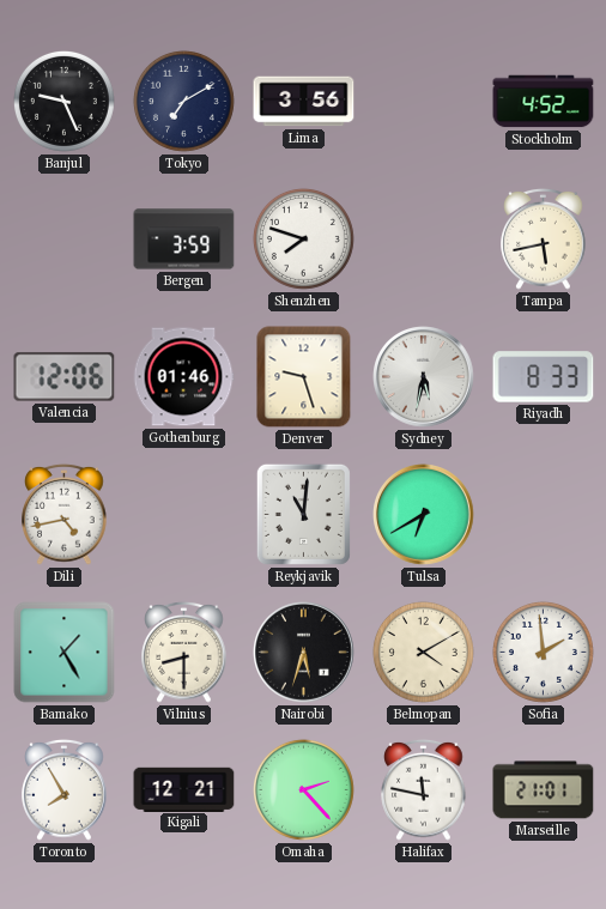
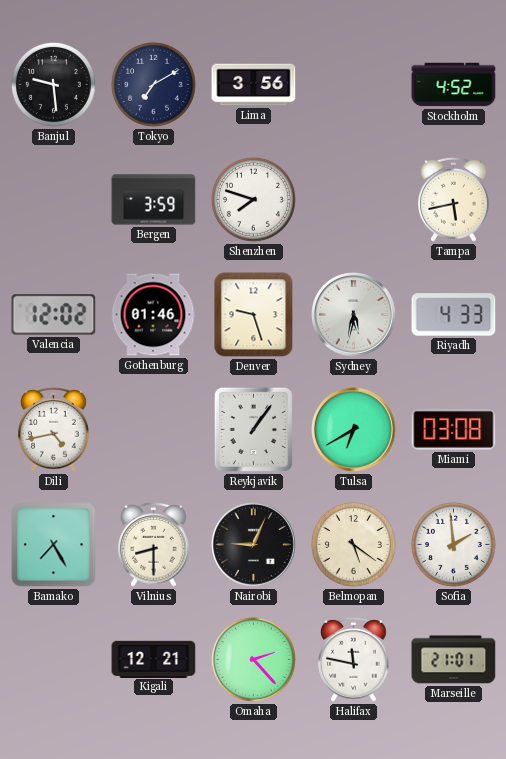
Banjul: 9:26 -> 9:29 (53, 84)
Valencia: 12:06 -> 12:02 (54, 315)
Riyadh: 8:33 -> 4:33 (454, 315)
Reykjavik: 11:01 -> 1:06 (253, 429)
Miami: none -> 03:08 (454, 429)
Bamako: 1:25 -> 7:25 (54, 545)
Nairobi: 5:33 -> 9:04 (254, 545)
Belmopan: 4:10 -> 5:21 (353, 544)
Toronto: 7:55 -> none (65, 789)
